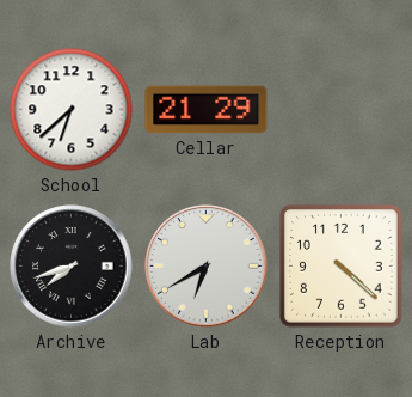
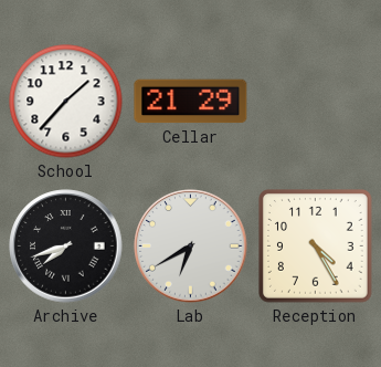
School: 6:38 -> 1:37 (66, 102)
Reception: 4:22 -> 4:25 (316, 247)
